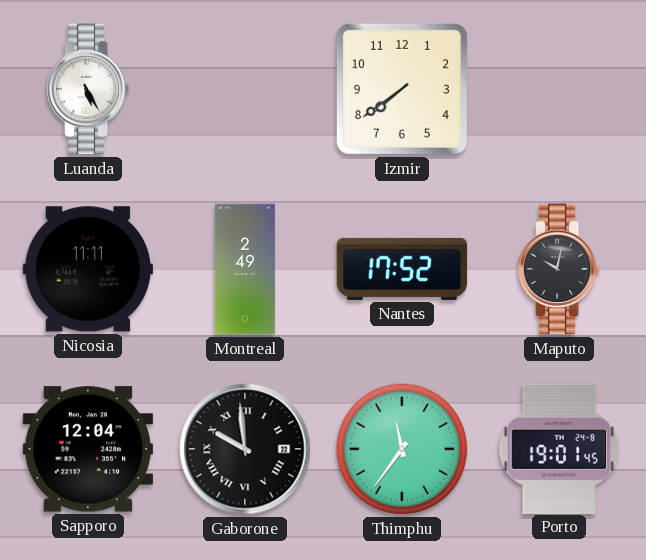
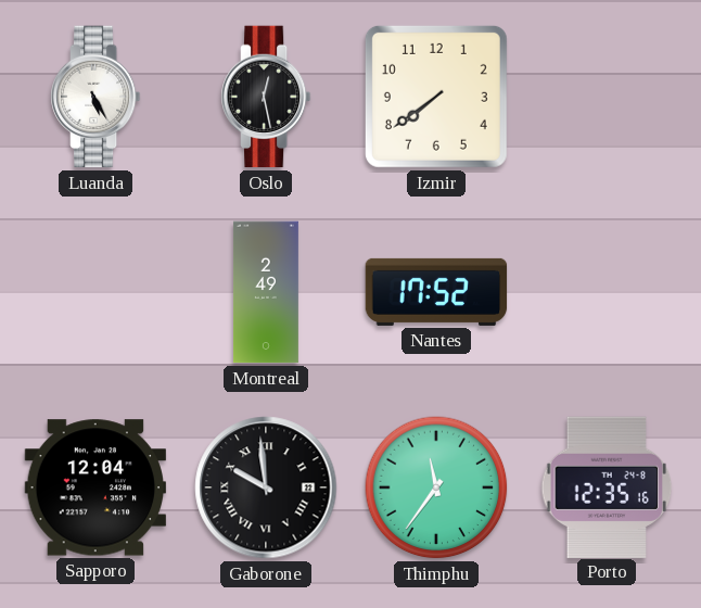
Oslo: none -> 12:28 (266, 97)
Nicosia: 11:11 -> none (87, 269)
Maputo: 10:02 -> none (559, 269)
Porto: 19:01 -> 12:35 (607, 486)
